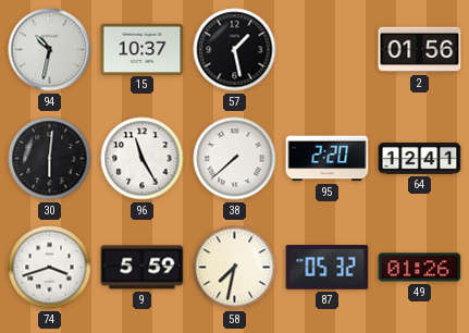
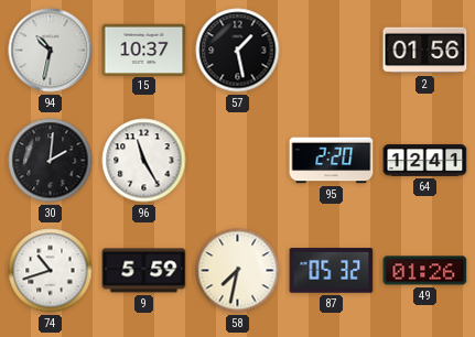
30: 6:01 -> 2:01 (51, 161)
38: 7:38 -> none (235, 159)
74: 3:42 -> 10:42 (51, 271)
